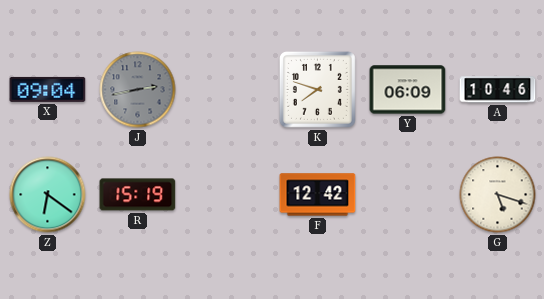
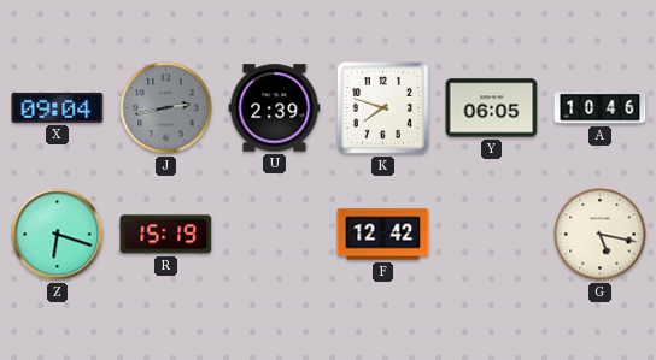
U: none -> 2:39 (275, 108)
Y: 06:09 -> 06:05 (492, 108)
Z: 6:21 -> 6:18 (58, 235)
G: 5:18 -> 5:17 (601, 235)
